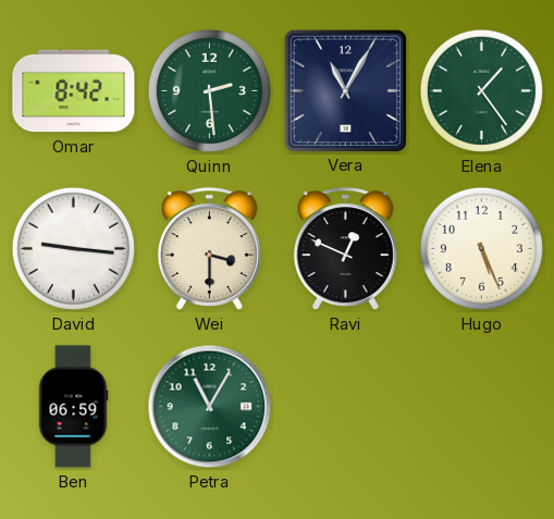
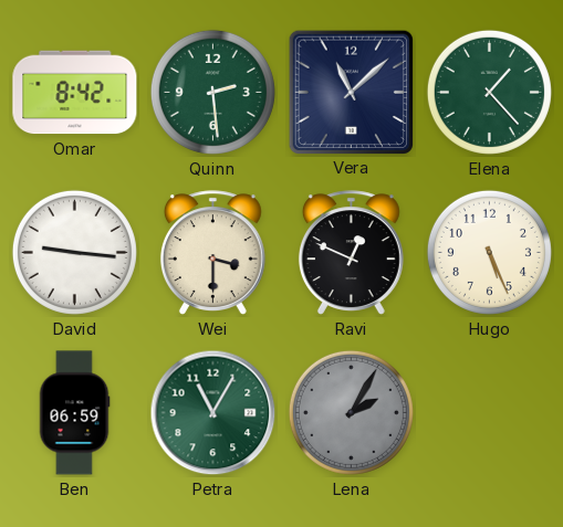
Vera: 11:05 -> 11:08 (351, 92)
Elena: 1:24 -> 1:23 (489, 92)
Lena: none -> 2:05 (351, 412)
